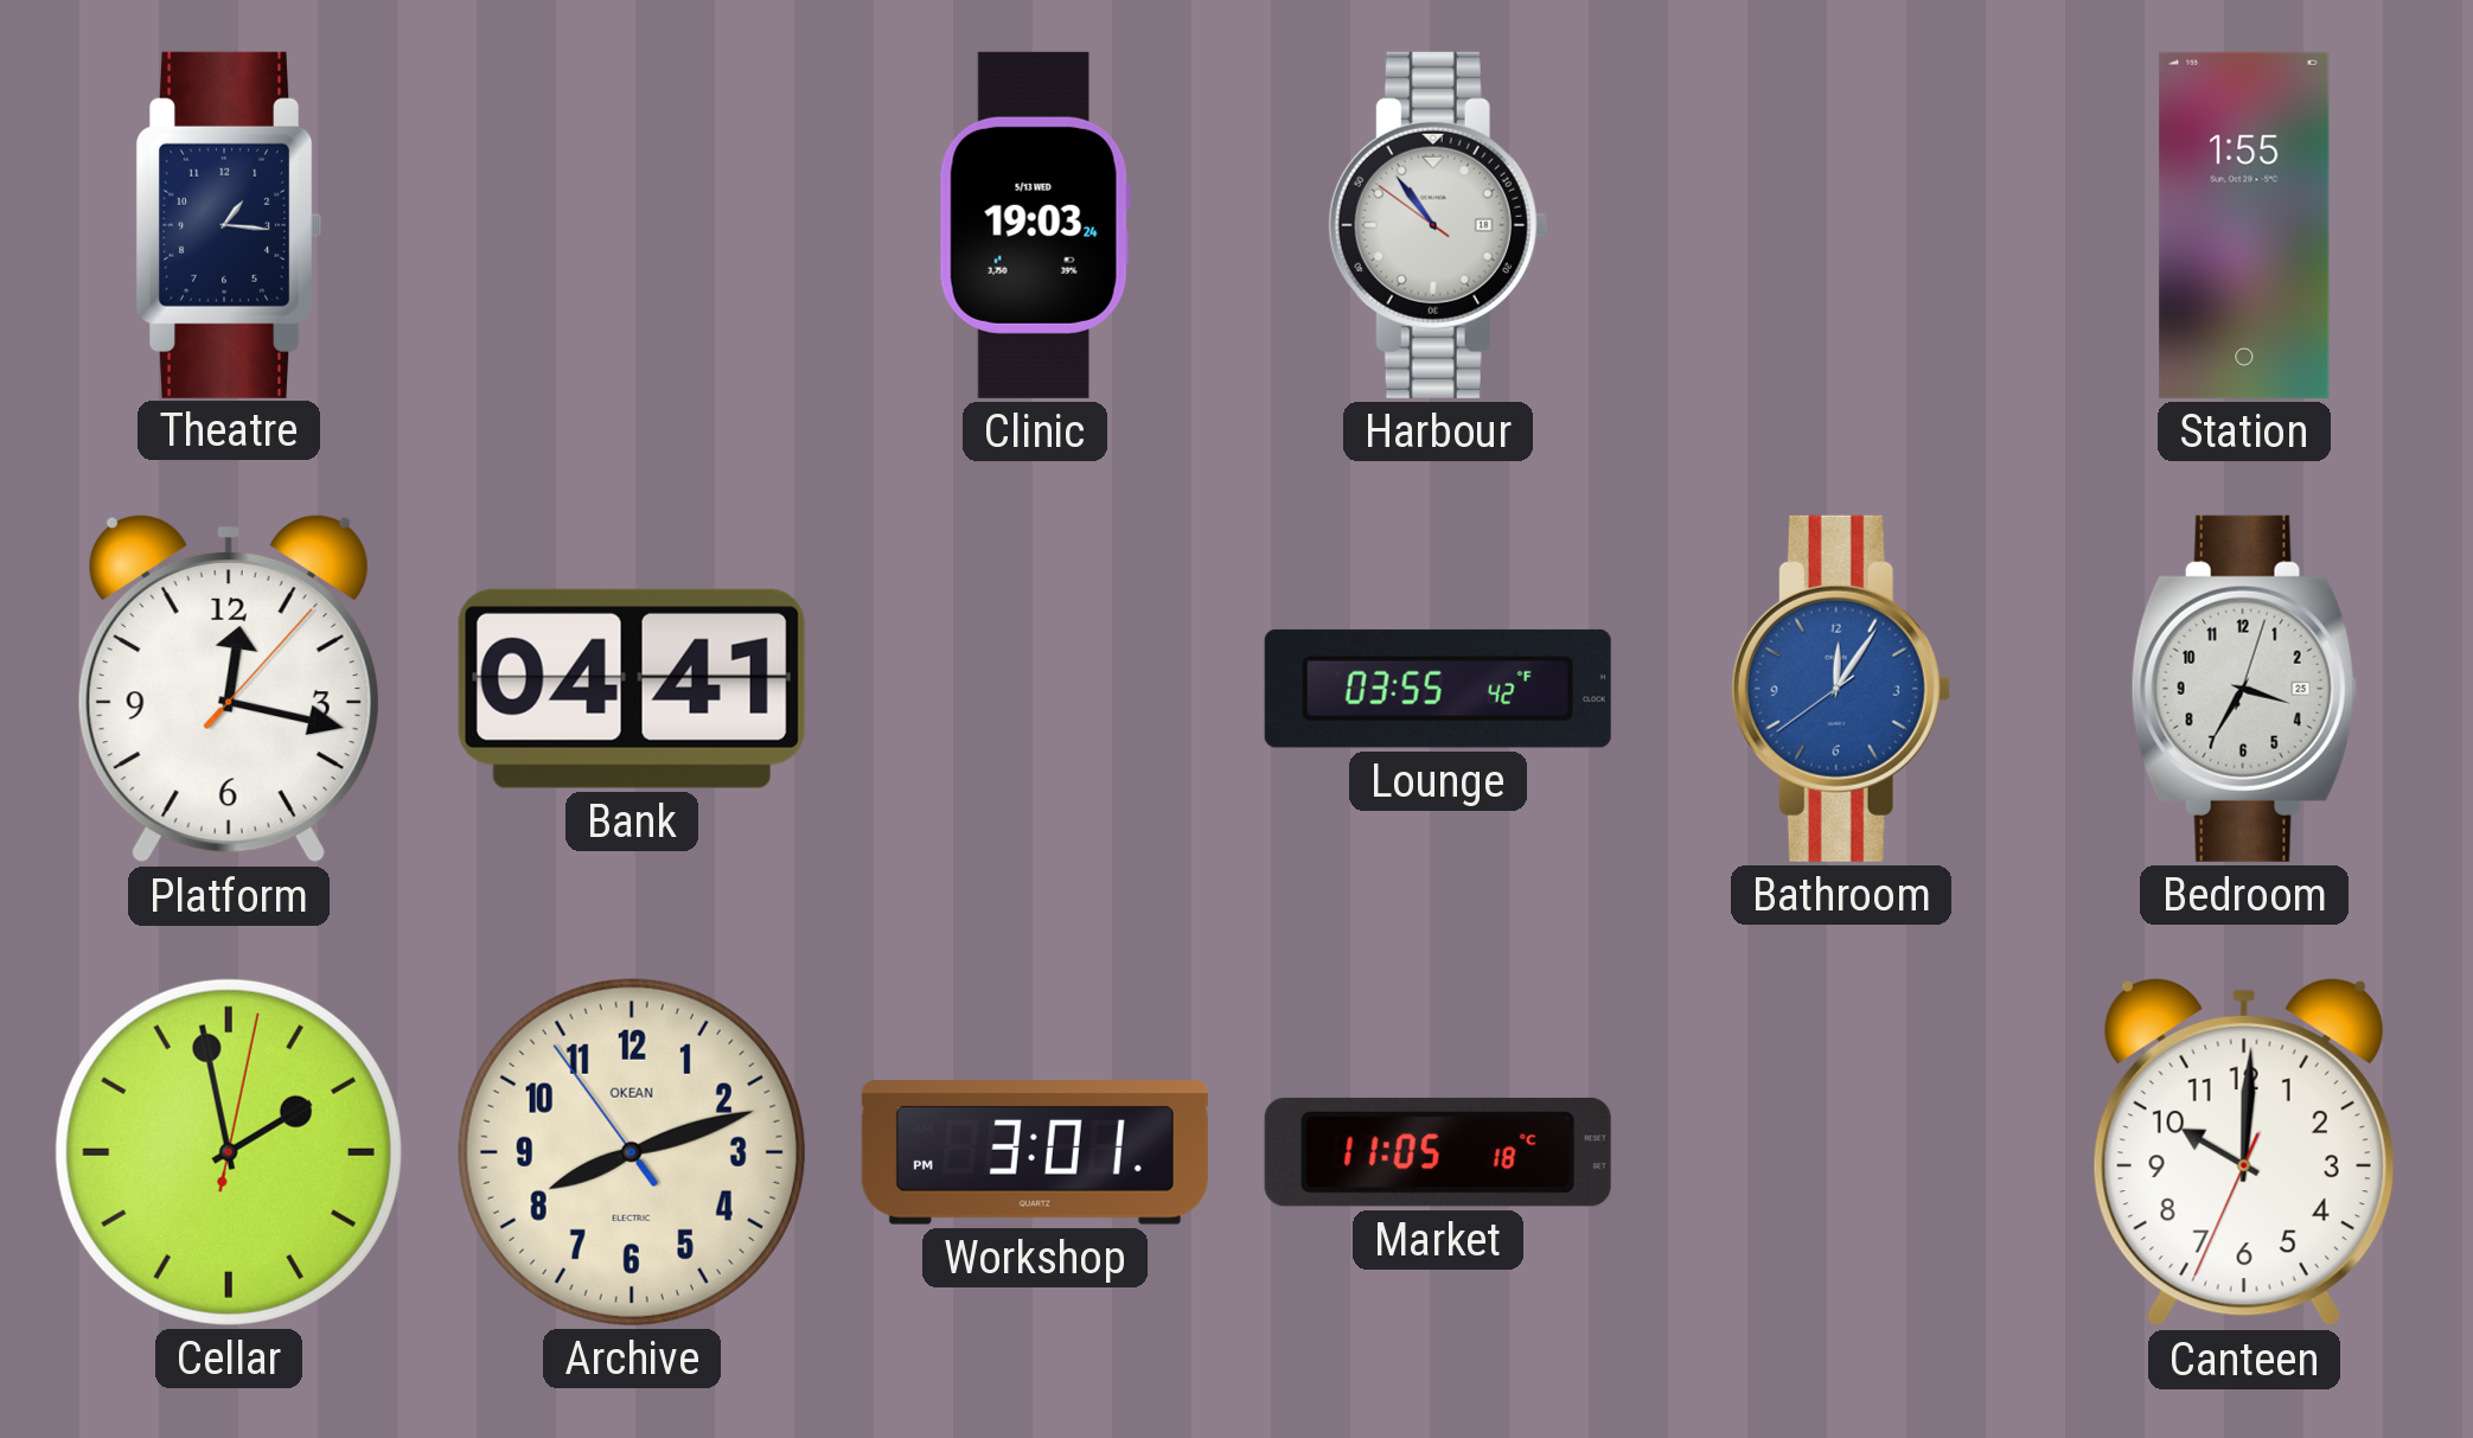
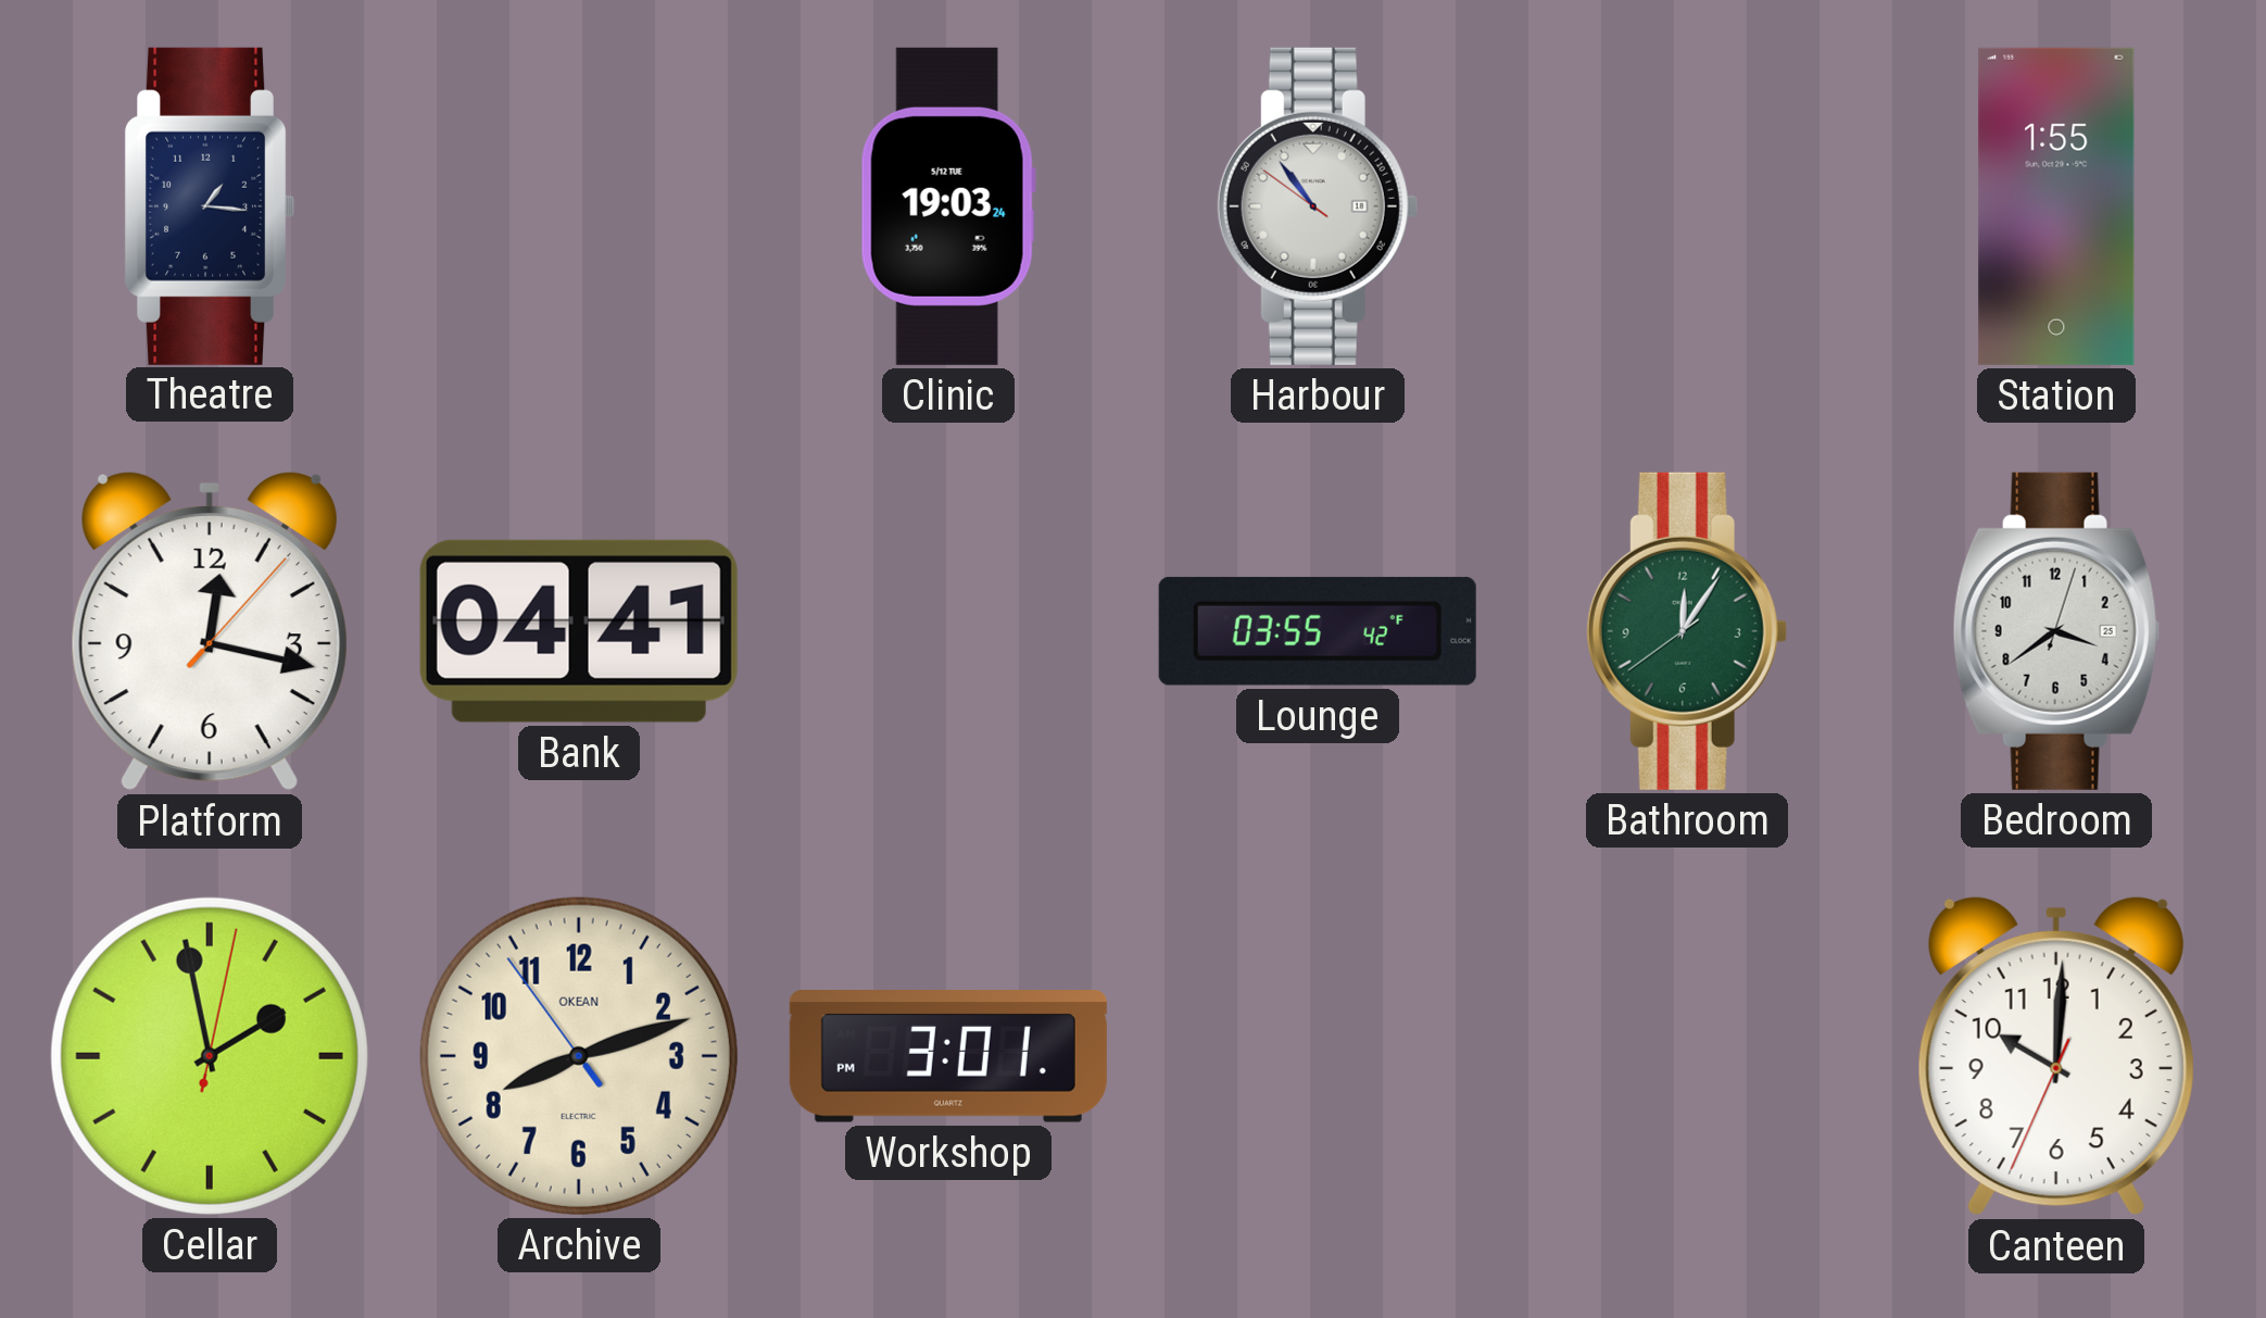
Clinic date: 5/13 WED -> 5/12 TUE (948, 206)
Bathroom dial: blue -> green (1687, 631)
Bedroom: 3:35 -> 3:39 (2056, 631)
Market: 11:05 -> none (1438, 1152)
